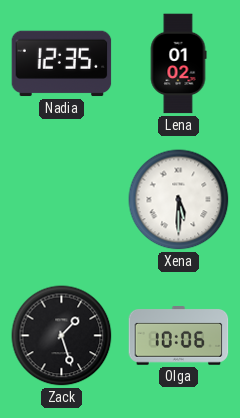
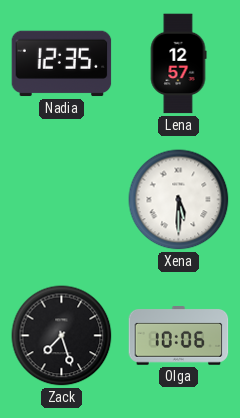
Lena: 01:02 -> 12:57 (178, 64)
Zack: 1:27 -> 7:27 (62, 336)
